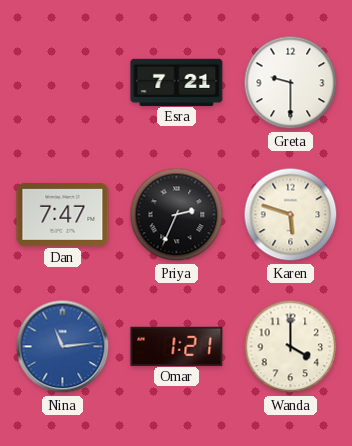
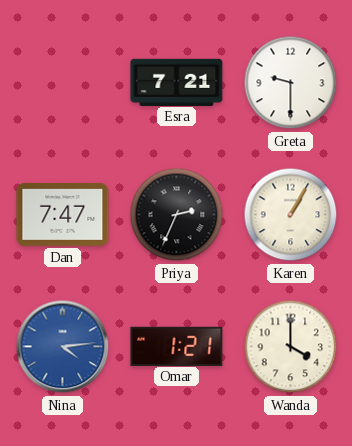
Karen: 5:48 -> 1:05 (291, 215)
Nina: 11:14 -> 4:14 (63, 347)
